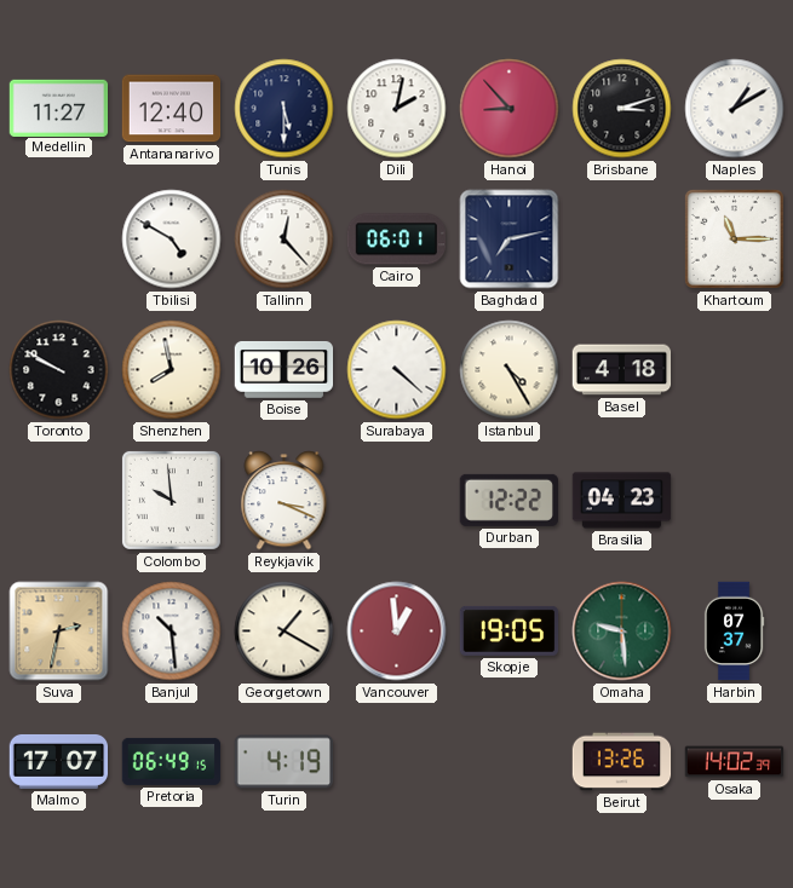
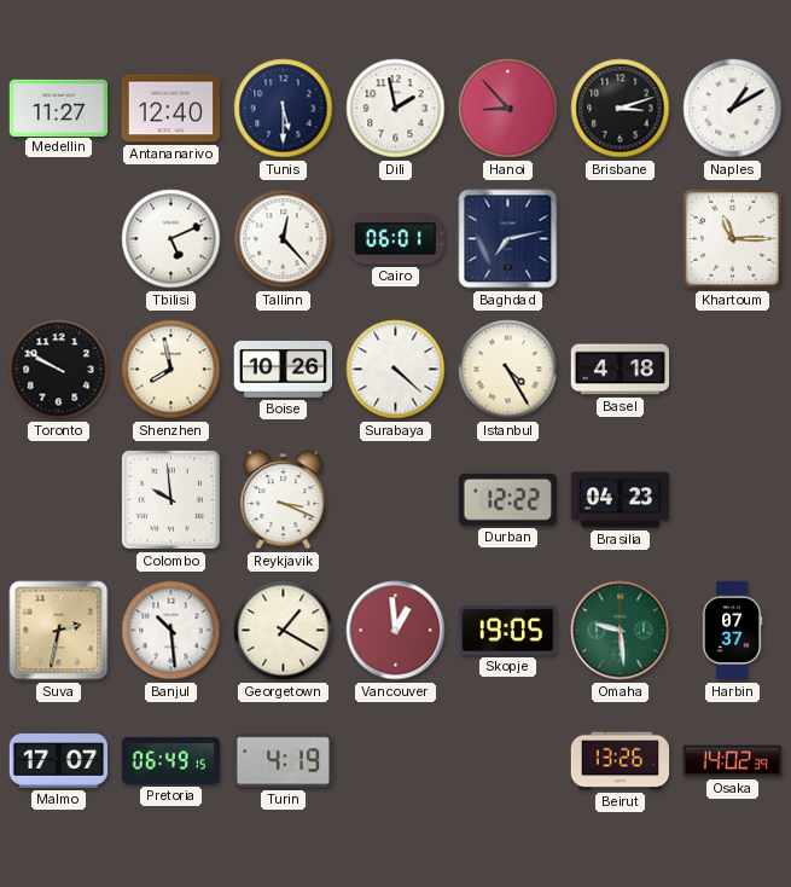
Dili: 2:02 -> 1:58 (396, 109)
Tbilisi: 4:50 -> 5:11 (171, 239)
